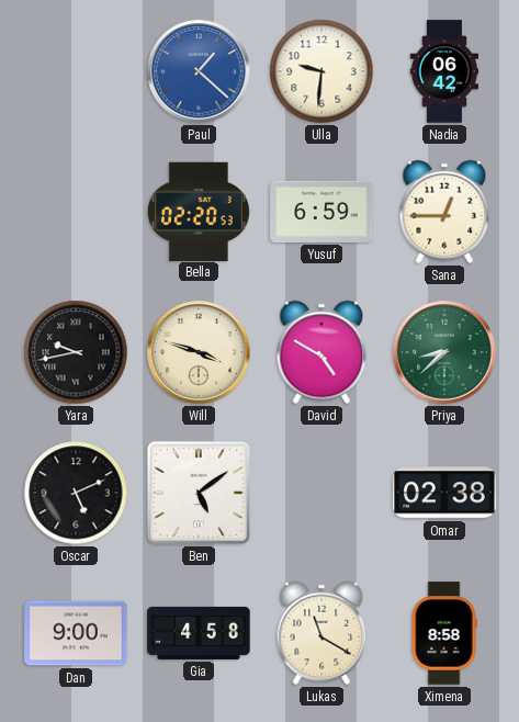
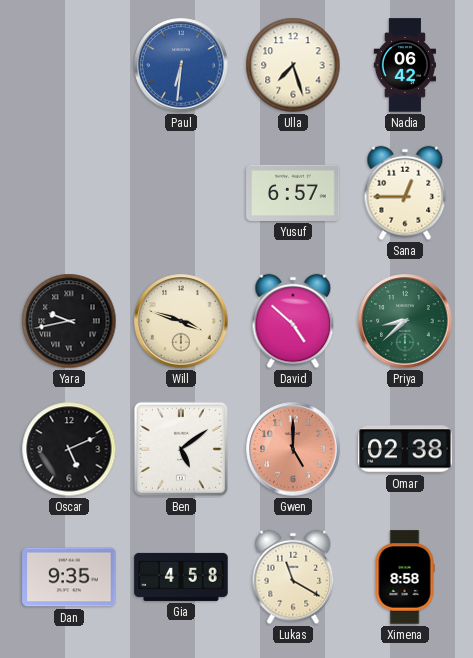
Paul: 1:22 -> 6:31 (181, 65)
Ulla: 9:31 -> 7:27 (293, 65)
Bella: 02:20 -> none (199, 211)
Yusuf: 6:59 -> 6:57 (293, 193)
David: 4:50 -> 4:52 (293, 321)
Gwen: none -> 5:00 (293, 449)
Dan: 9:00 -> 9:35 (69, 577)
